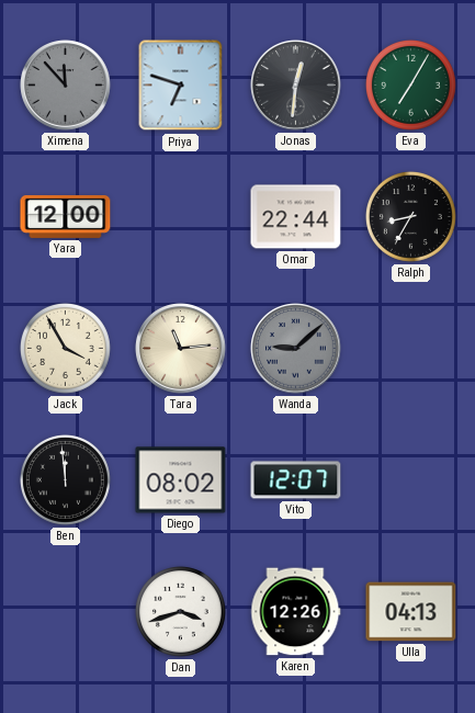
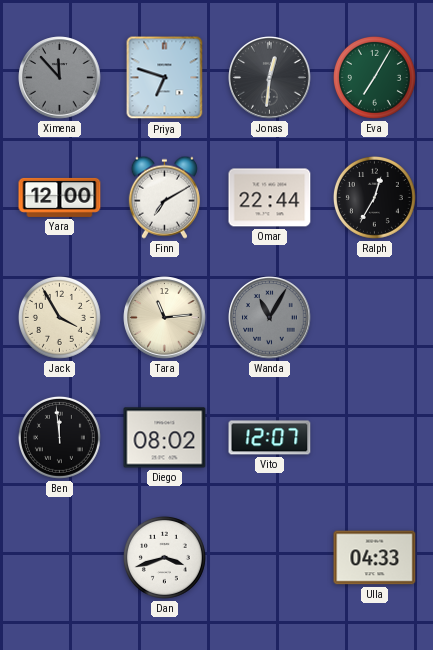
Finn: none -> 7:10 (164, 197)
Ralph: 8:35 -> 12:35 (374, 197)
Wanda: 9:08 -> 11:05 (270, 318)
Karen: 12:26 -> none (296, 612)
Ulla: 04:13 -> 04:33 (375, 558)
